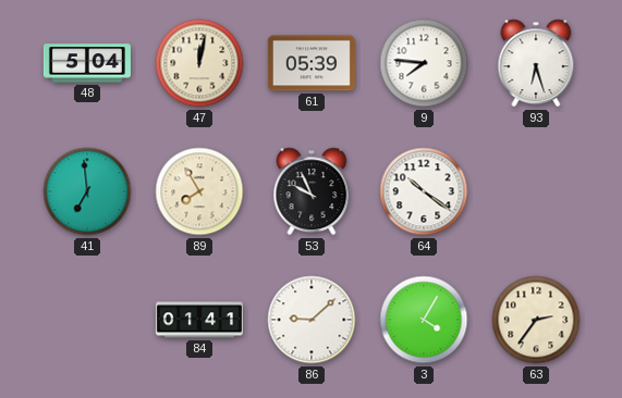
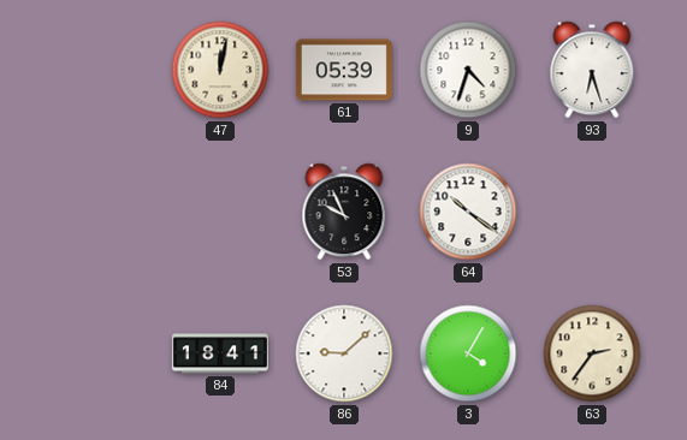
48: 5:04 -> none (87, 63)
9: 7:46 -> 4:33 (468, 70)
41: 6:59 -> none (87, 191)
89: 7:55 -> none (199, 191)
84: 01:41 -> 18:41 (220, 353)
